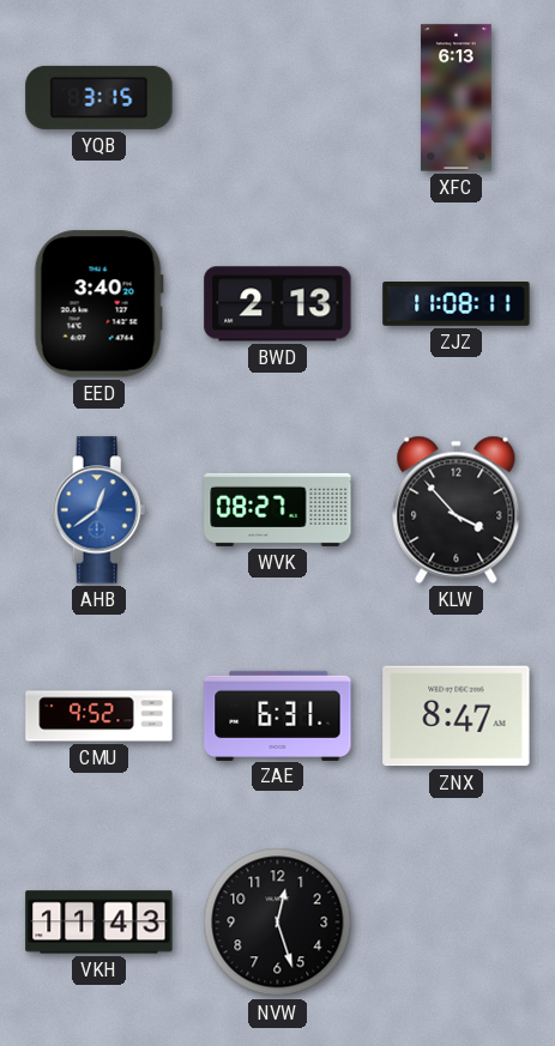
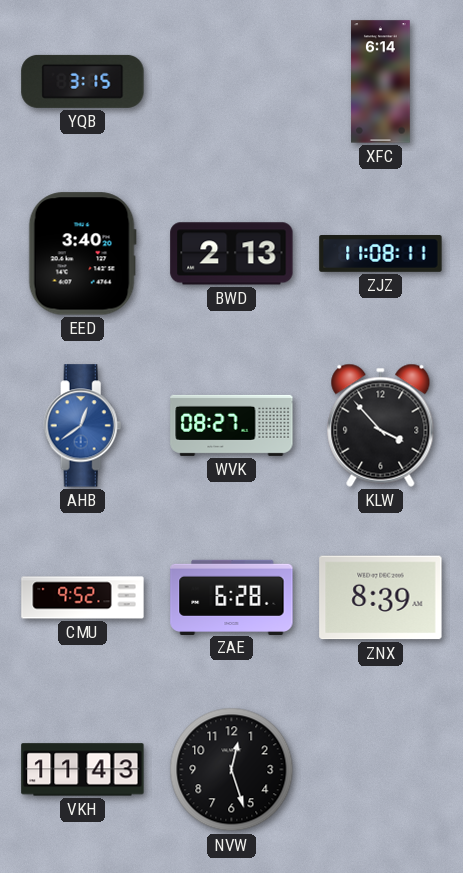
XFC: 6:13 -> 6:14 (381, 82)
ZAE: 6:31 -> 6:28 (232, 597)
ZNX: 8:47 -> 8:39 (381, 598)
